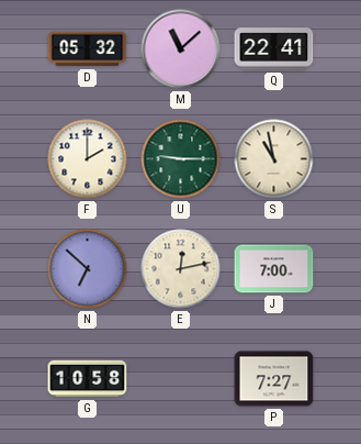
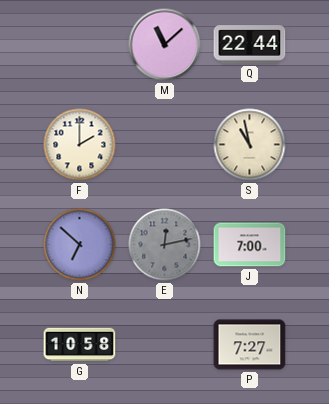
D: 05:32 -> none (88, 49)
Q: 22:41 -> 22:44 (250, 45)
U: 9:15 -> none (181, 159)
E dial: cream -> grey (165, 245)
